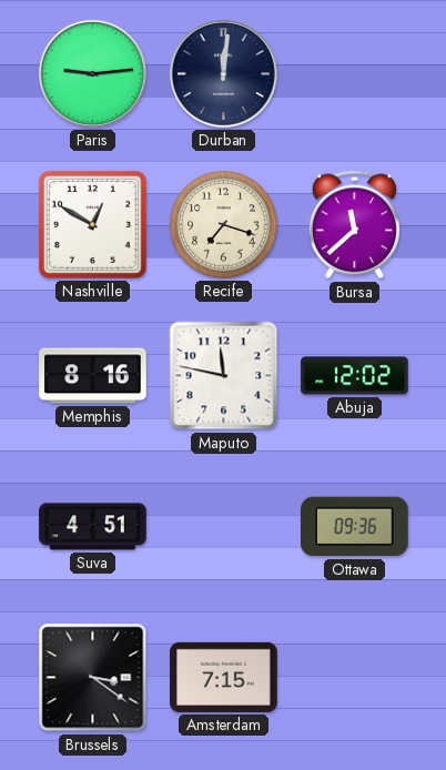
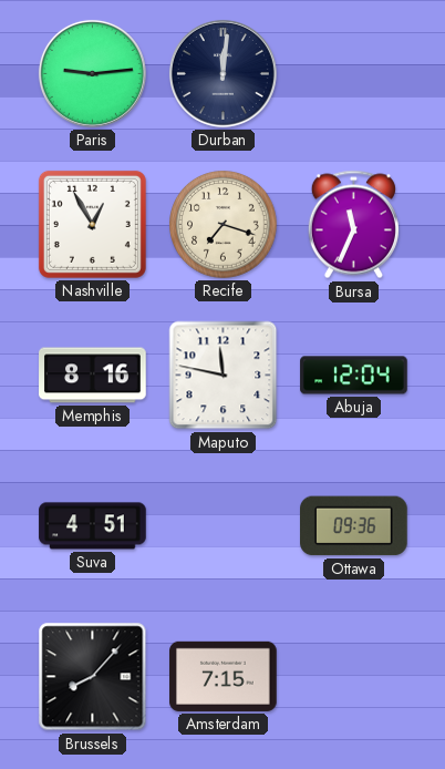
Nashville: 12:50 -> 12:55 (92, 224)
Bursa: 11:38 -> 11:34 (353, 225)
Abuja: 12:02 -> 12:04 (354, 376)
Brussels: 3:21 -> 8:07 (93, 677)
